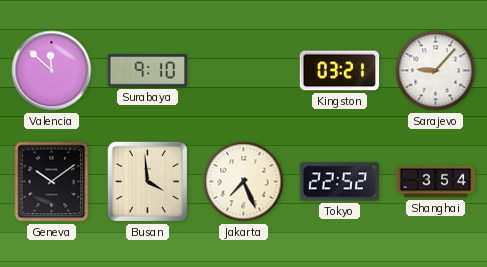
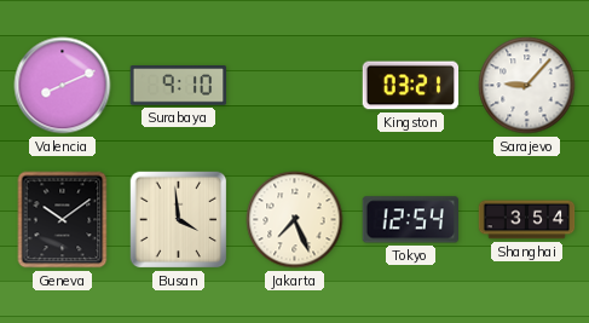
Valencia: 11:52 -> 8:11 (63, 86)
Tokyo: 22:52 -> 12:54 (410, 220)
